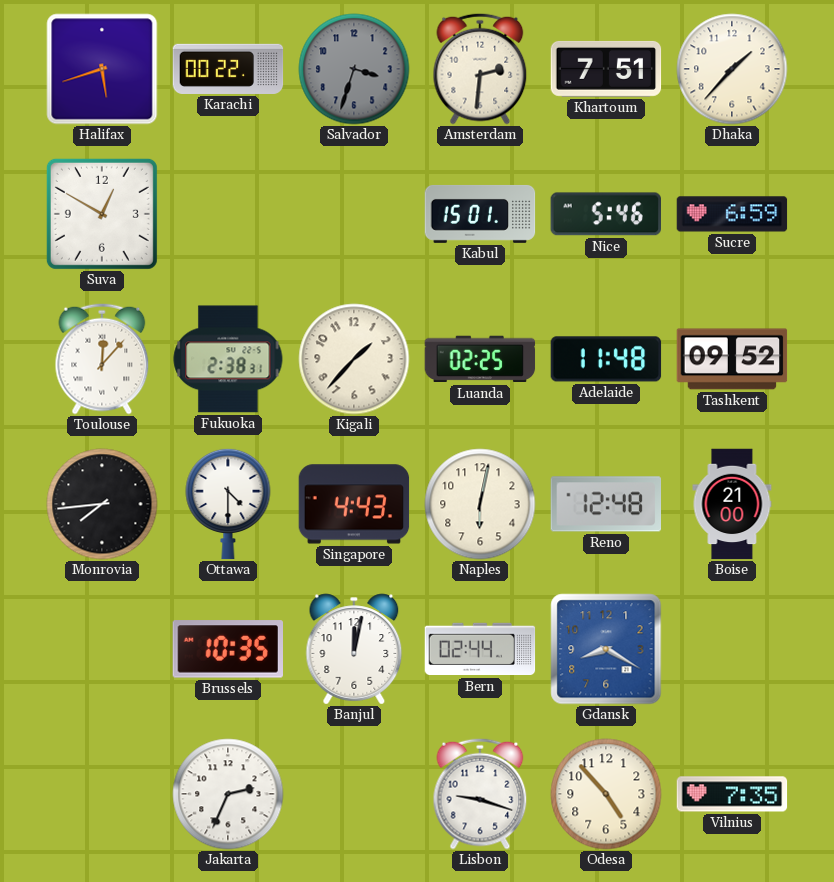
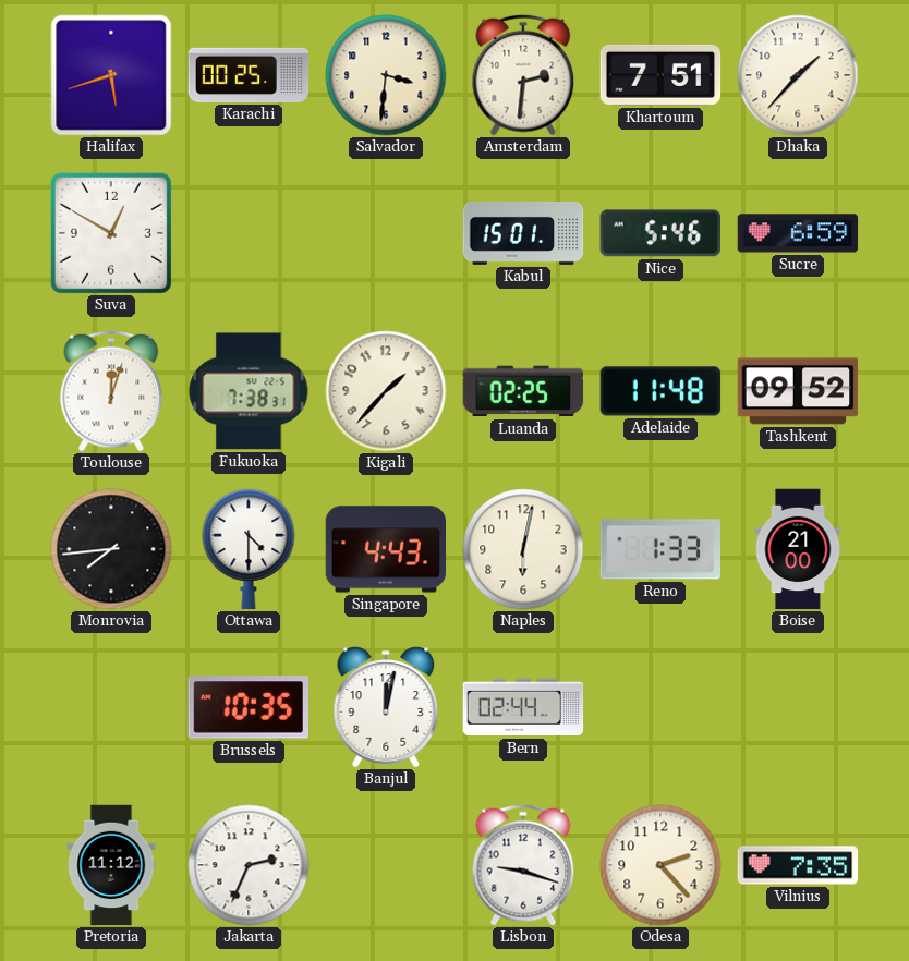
Karachi: 00:22 -> 00:25 (249, 75)
Salvador: 3:33 -> 3:31 (386, 75)
Salvador dial: grey -> cream (386, 75)
Toulouse: 12:07 -> 12:03 (111, 391)
Fukuoka: 2:38 -> 7:38 (249, 391)
Reno: 12:48 -> 1:33 (659, 549)
Gdansk: 8:20 -> none (606, 649)
Pretoria: none -> 11:12 (111, 865)
Odesa: 4:53 -> 2:23 (660, 865)
